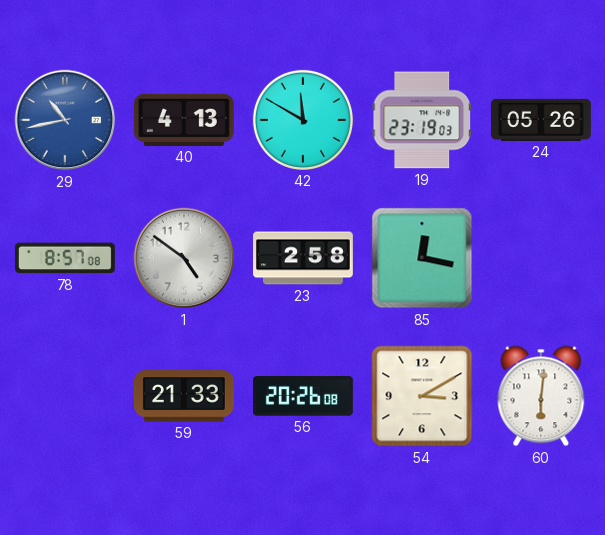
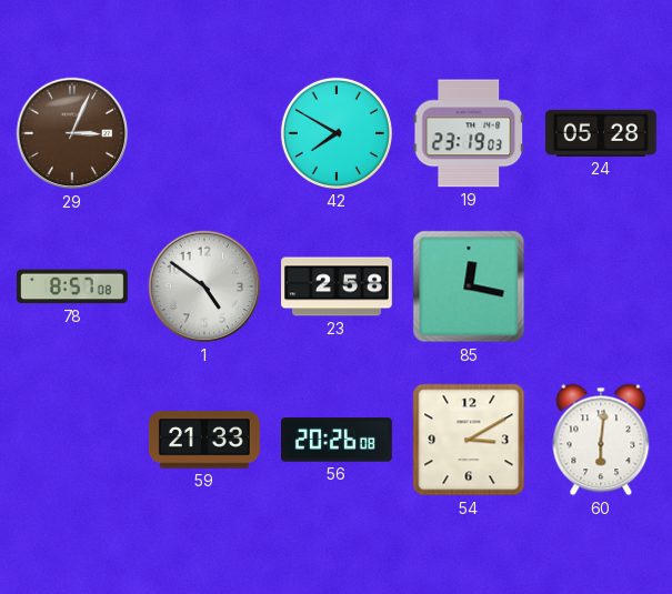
29: 10:43 -> 3:04 (72, 133)
29 dial: blue -> brown (72, 133)
40: 4:13 -> none (184, 120)
42: 11:50 -> 7:50 (337, 133)
24: 05:26 -> 05:28 (601, 133)
